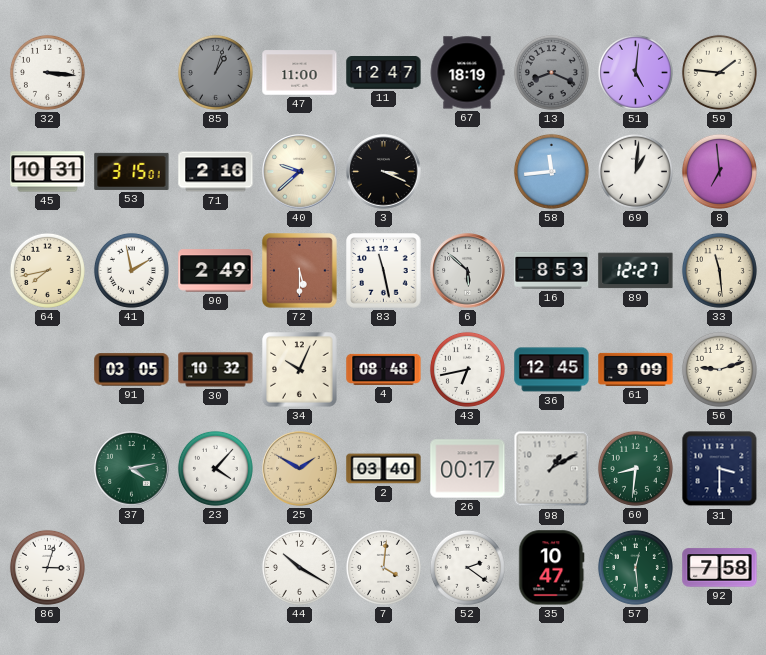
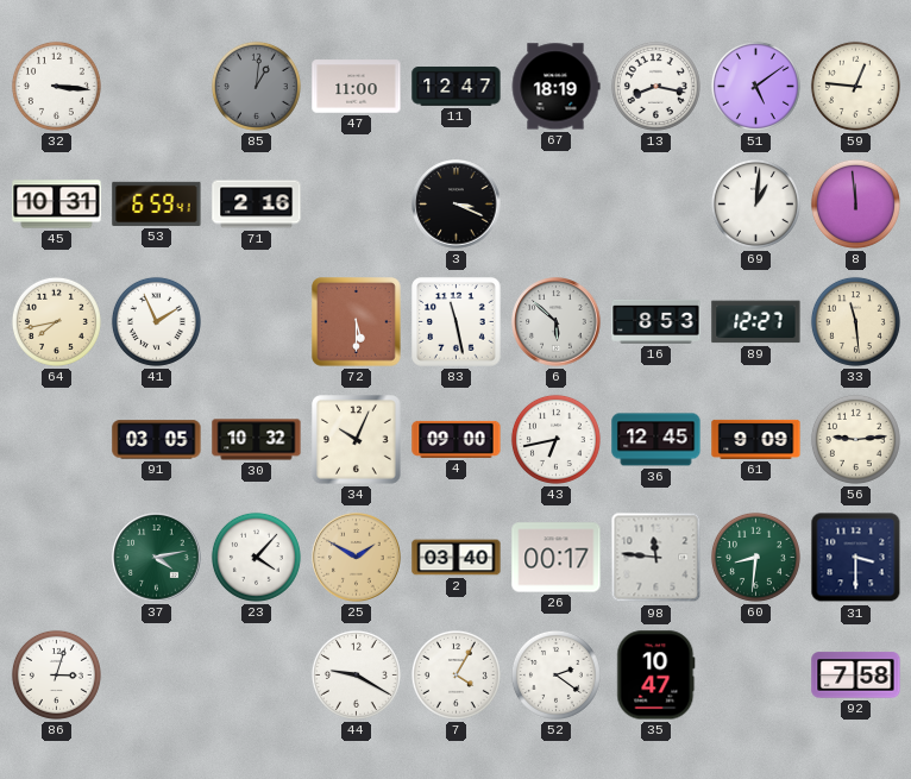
85: 1:03 -> 1:01 (256, 86)
13: 8:19 -> 8:17 (655, 86)
13 dial: grey -> white (655, 86)
51: 5:01 -> 5:09 (755, 86)
59: 1:46 -> 12:46 (855, 86)
53: 3:15 -> 6:59 (157, 203)
40: 9:38 -> none (300, 172)
58: 11:44 -> none (551, 171)
8: 6:59 -> 11:59 (855, 203)
41: 1:58 -> 1:56 (156, 321)
90: 2:49 -> none (216, 271)
4: 08:48 -> 09:00 (457, 439)
56: 9:12 -> 9:14 (855, 439)
98: 1:10 -> 11:46 (656, 558)
44: 10:20 -> 9:20 (356, 674)
7: 4:01 -> 4:05 (455, 674)
57: 12:29 -> none (635, 567)
